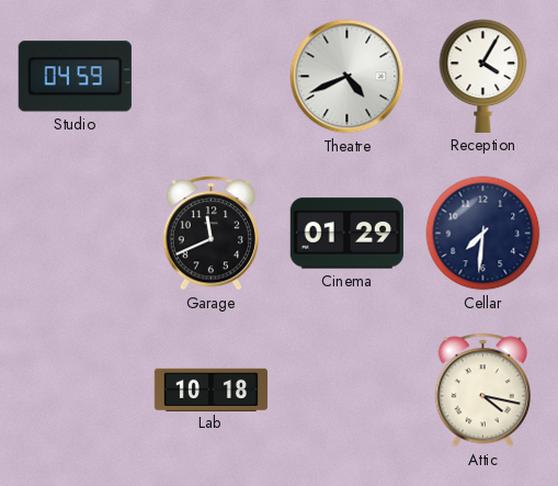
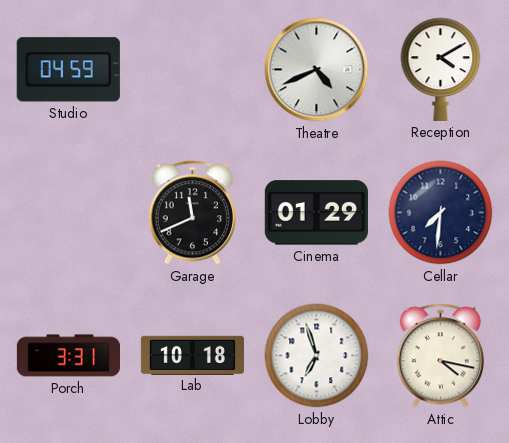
Reception: 4:05 -> 4:10 (441, 69)
Porch: none -> 3:31 (68, 356)
Lobby: none -> 6:57 (317, 356)
